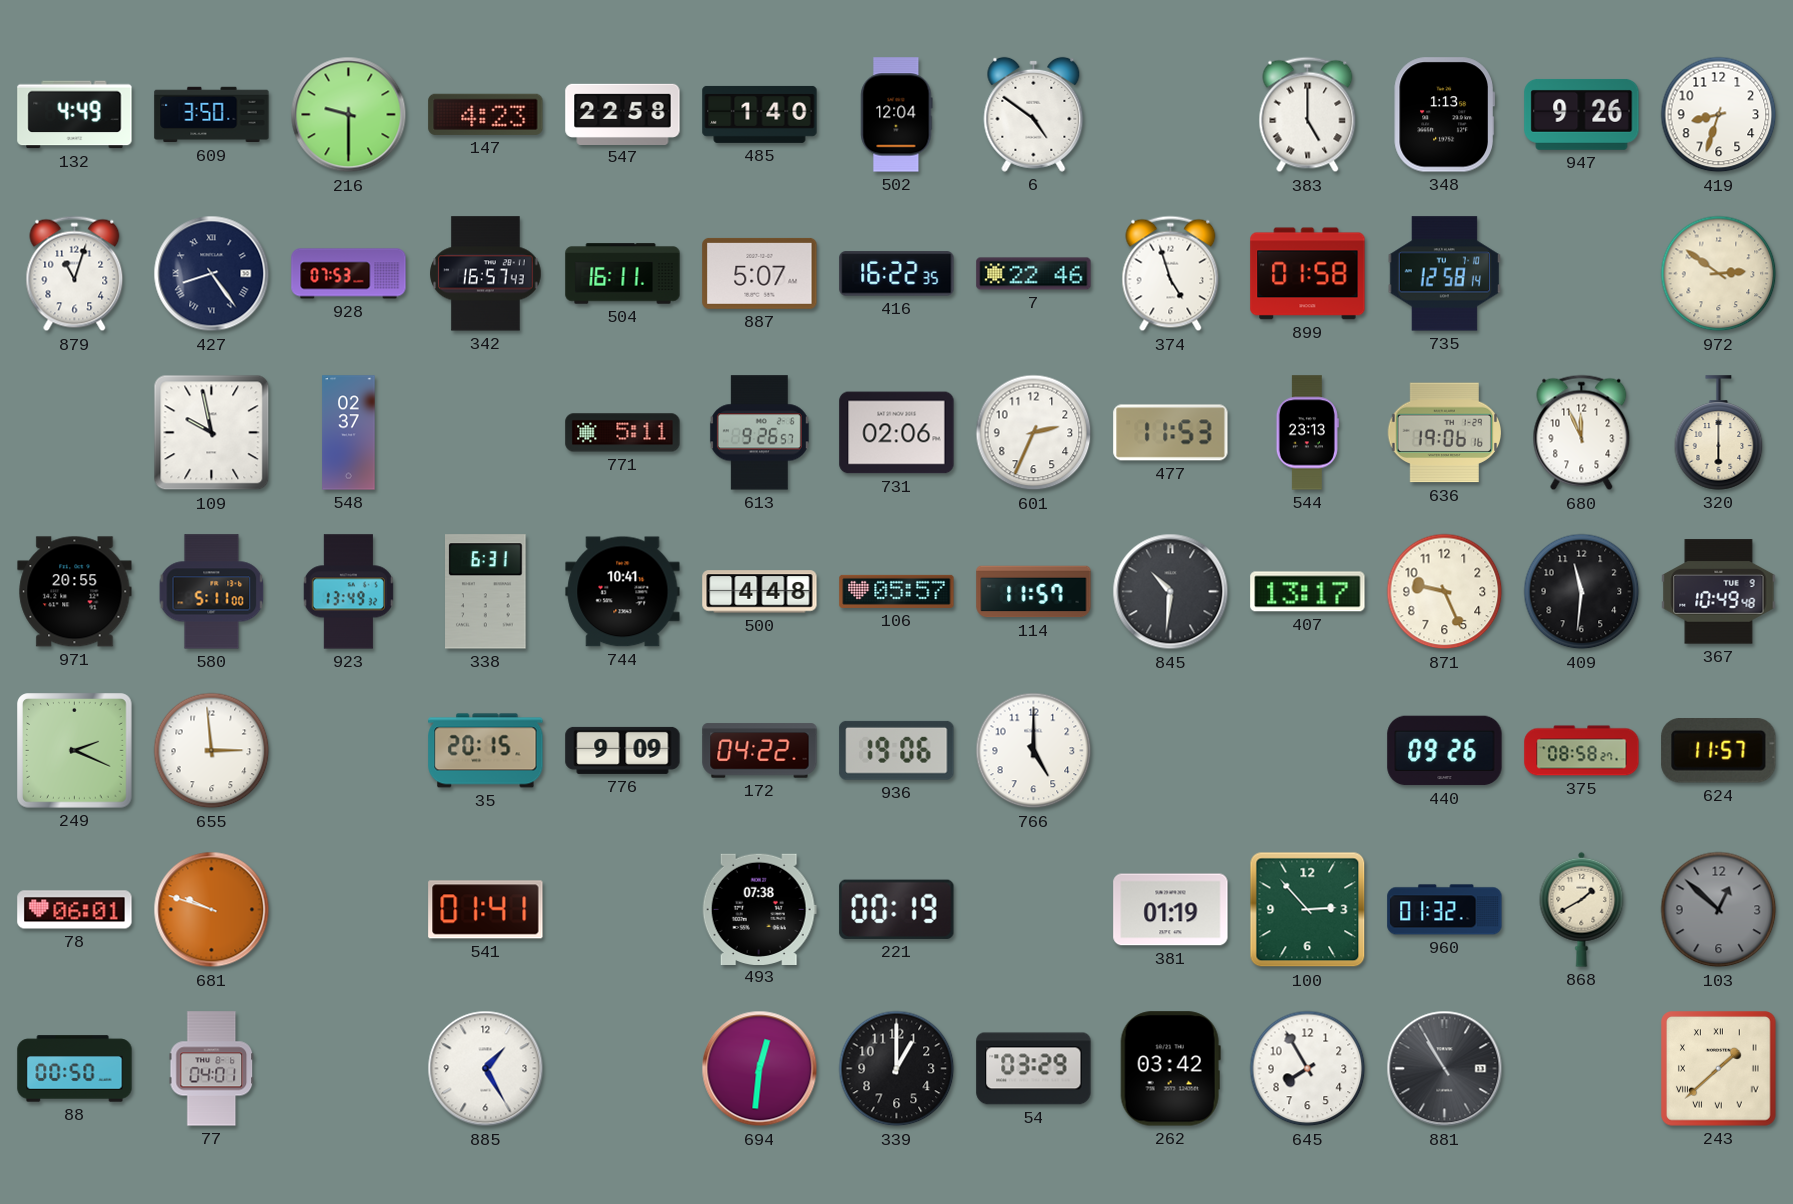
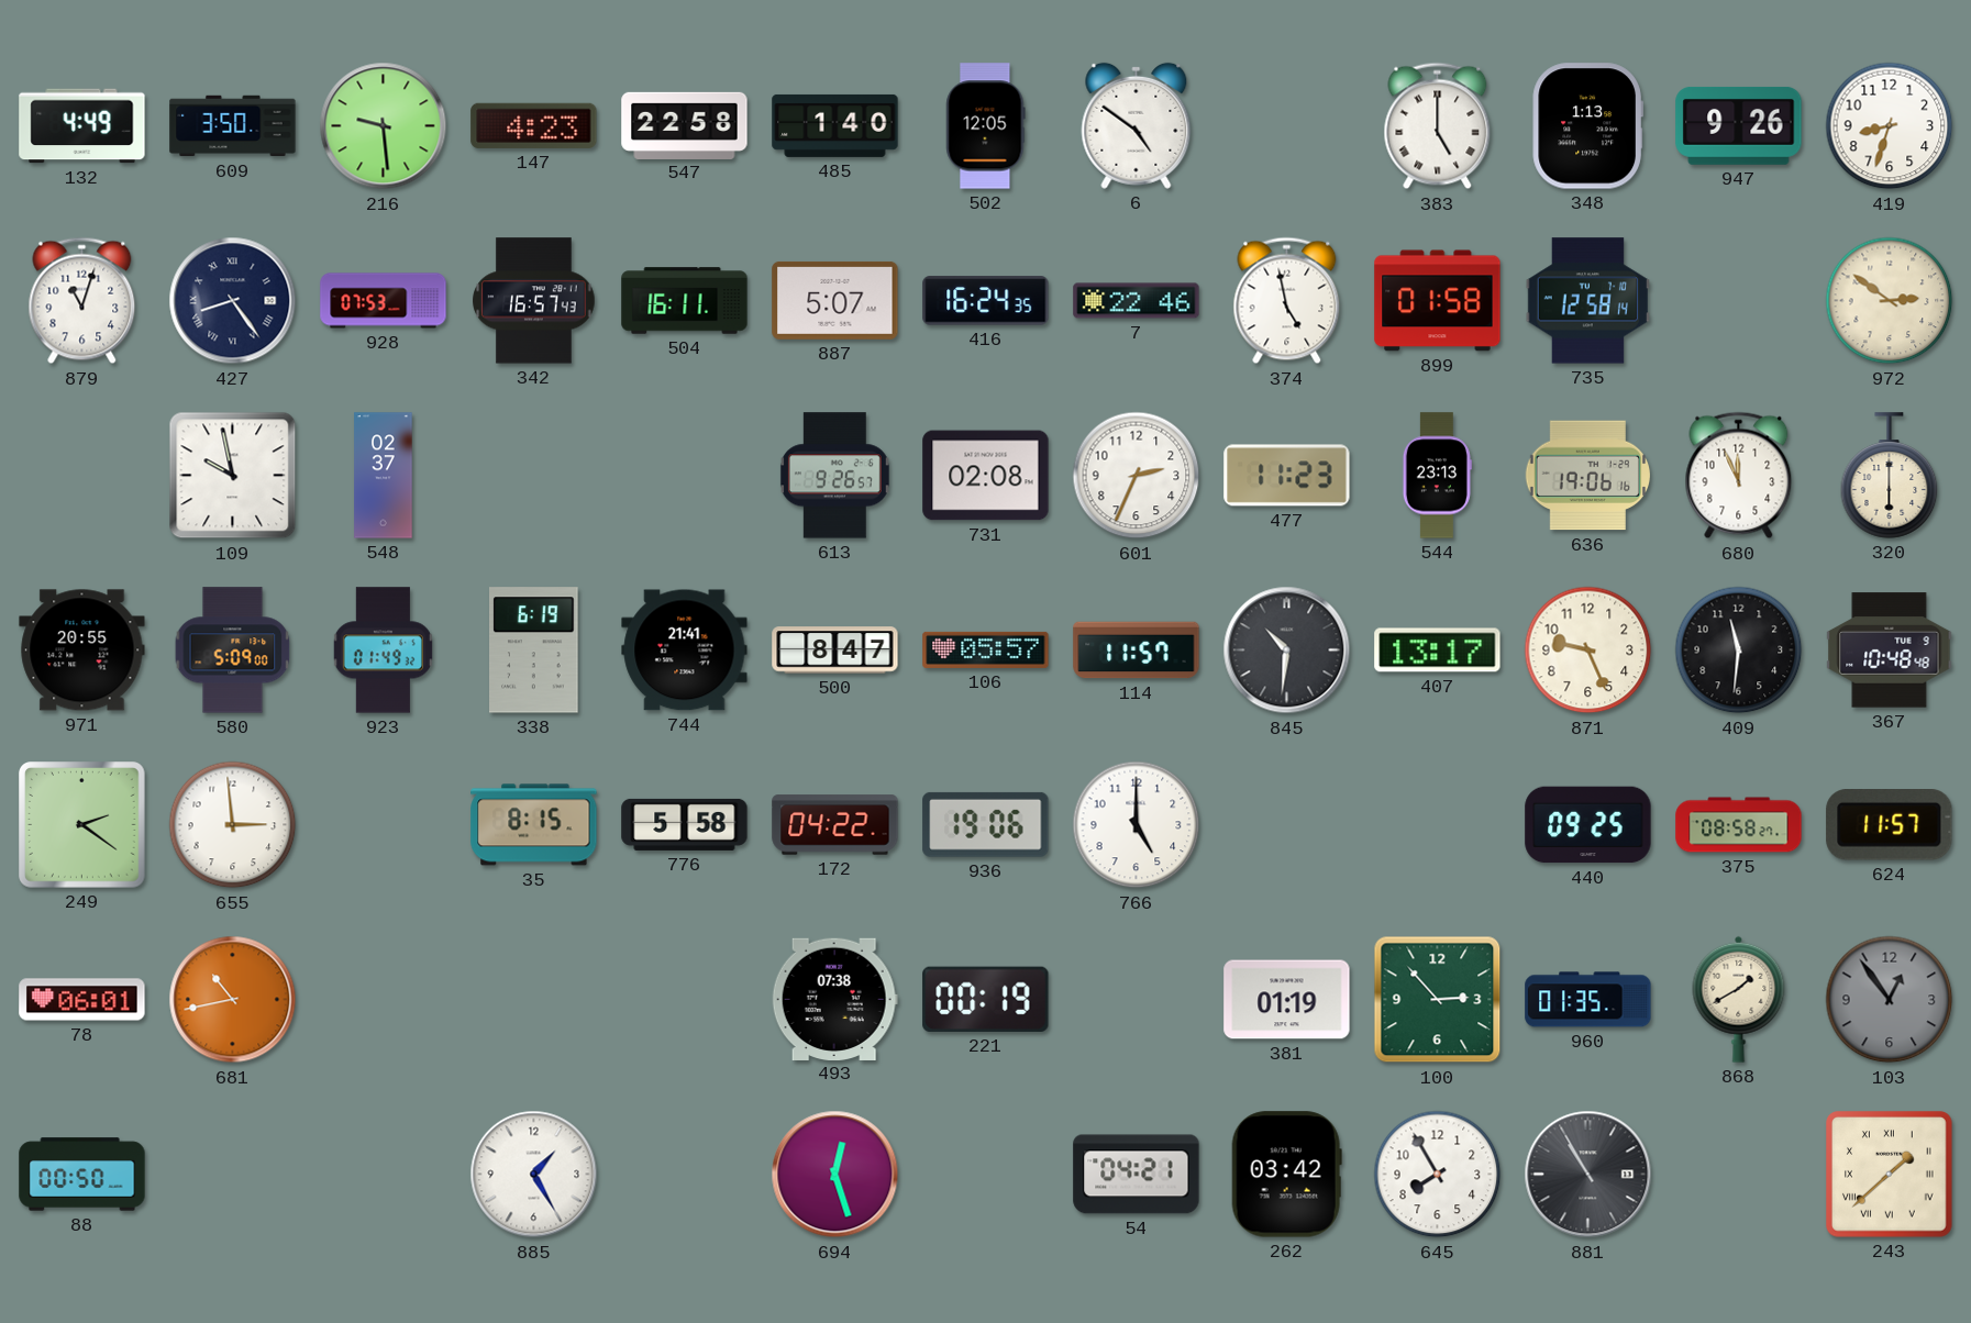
216: 9:30 -> 9:29 (384, 126)
502: 12:04 -> 12:05 (986, 126)
416: 16:22 -> 16:24 (986, 301)
374: 4:57 -> 4:58 (1287, 301)
771: 5:11 -> none (623, 433)
731: 02:06 -> 02:08 (986, 476)
477: 11:53 -> 11:23 (1287, 476)
580: 5:11 -> 5:09 (233, 651)
923: 13:49 -> 01:49 (383, 651)
338: 6:31 -> 6:19 (534, 651)
744: 10:41 -> 21:41 (685, 651)
500: 4:48 -> 8:47 (835, 651)
367: 10:49 -> 10:48 (1890, 651)
249: 2:19 -> 2:21 (82, 825)
35: 20:15 -> 8:15 (534, 825)
776: 9:09 -> 5:58 (685, 824)
440: 09:26 -> 09:25 (1588, 825)
681: 9:48 -> 10:43 (233, 1000)
541: 01:41 -> none (486, 910)
960: 01:32 -> 01:35 (1588, 1000)
103: 12:52 -> 12:54 (1890, 1000)
77: 04:01 -> none (212, 1069)
694: 12:31 -> 12:27 (835, 1175)
339: 1:00 -> none (897, 1069)
54: 03:29 -> 04:21 (1137, 1175)
